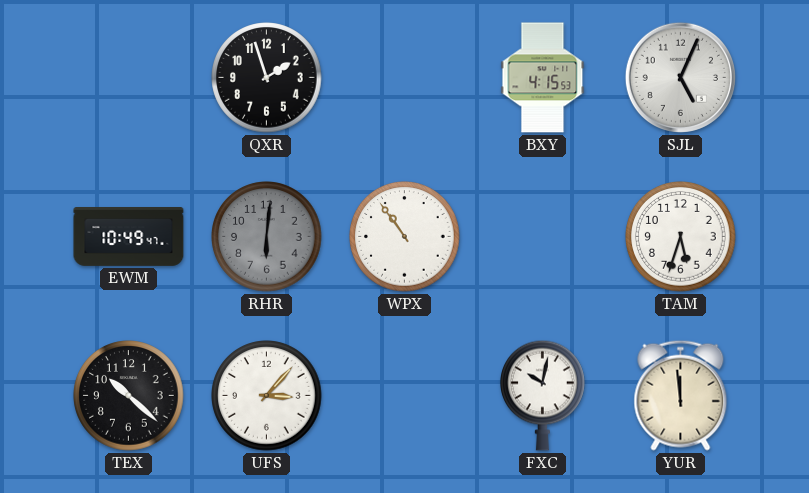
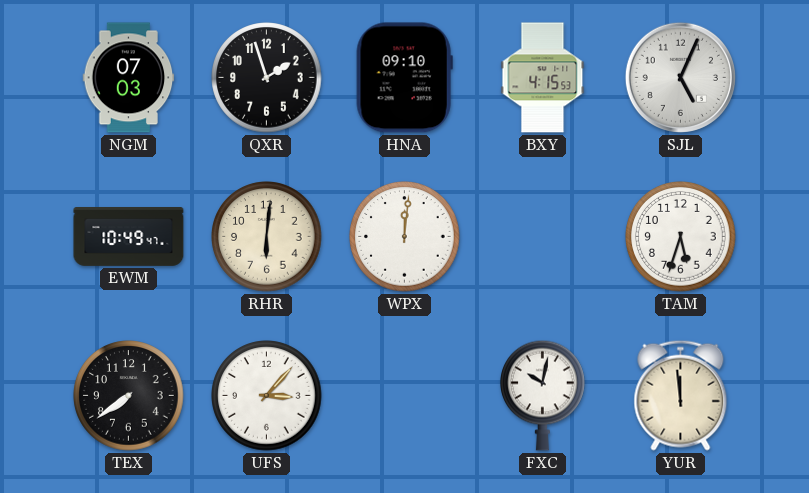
NGM: none -> 07:03 (129, 78)
HNA: none -> 09:10 (404, 78)
RHR dial: grey -> cream (267, 237)
WPX: 10:54 -> 12:01 (405, 237)
TEX: 10:22 -> 7:39 (129, 396)
